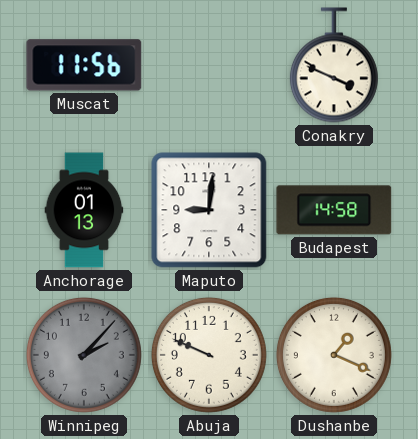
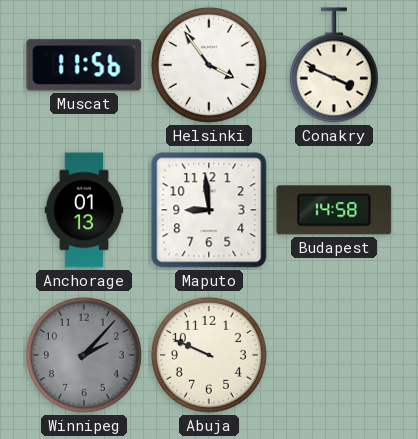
Helsinki: none -> 3:54 (209, 65)
Maputo: 9:01 -> 8:59 (209, 210)
Dushanbe: 1:19 -> none (334, 355)
